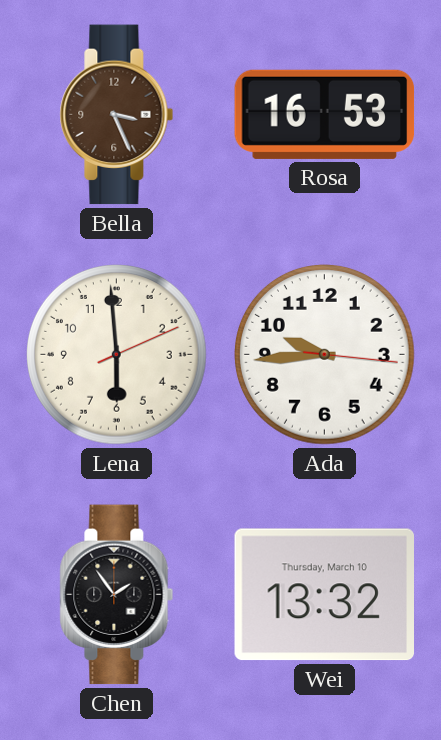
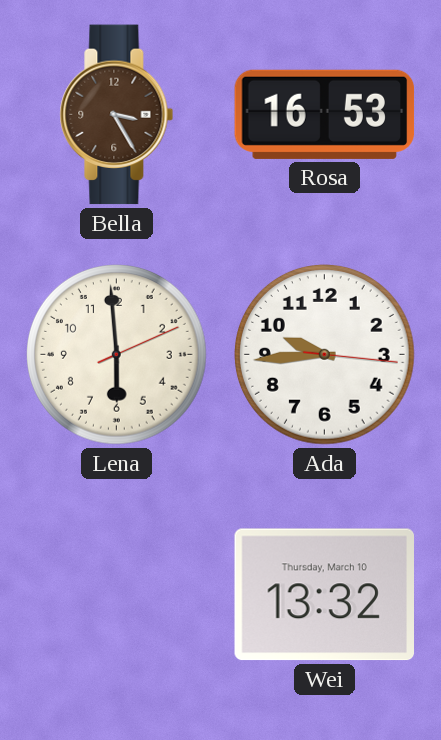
Bella: 3:26 -> 3:25 (117, 115)
Chen: 1:54 -> none (117, 595)
